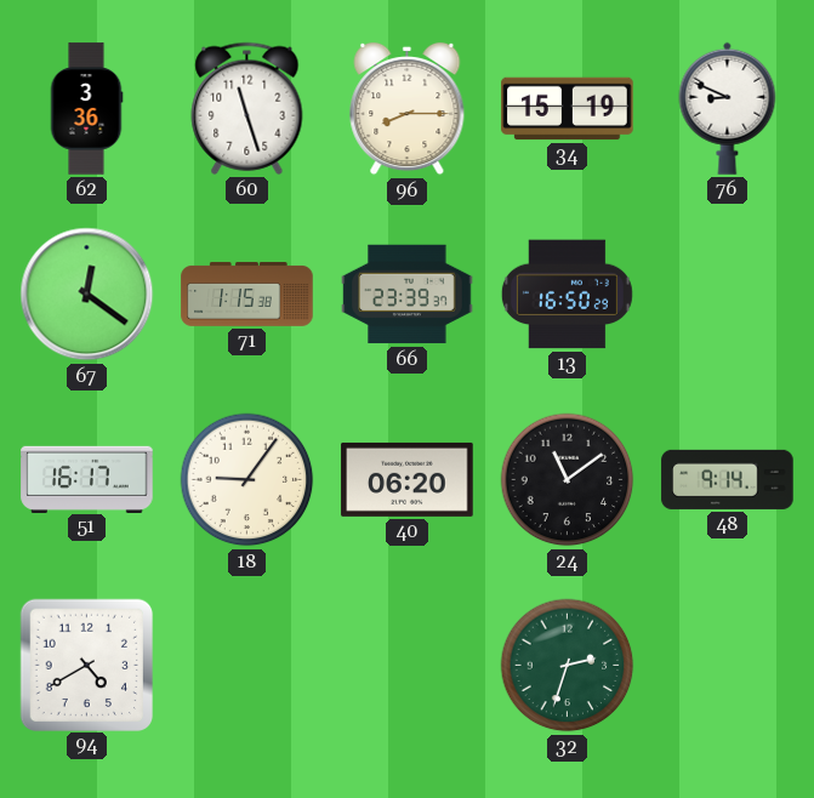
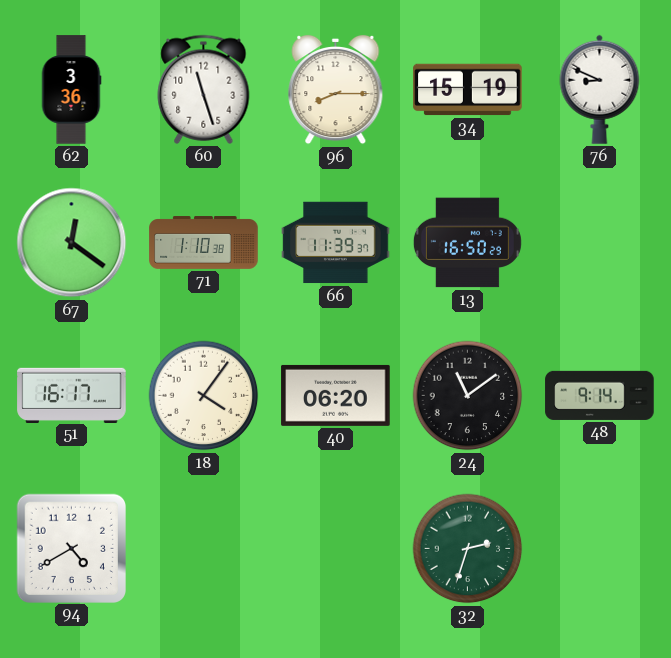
71: 1:15 -> 1:10 (204, 243)
66: 23:39 -> 11:39 (336, 243)
18: 9:06 -> 4:06 (204, 396)
